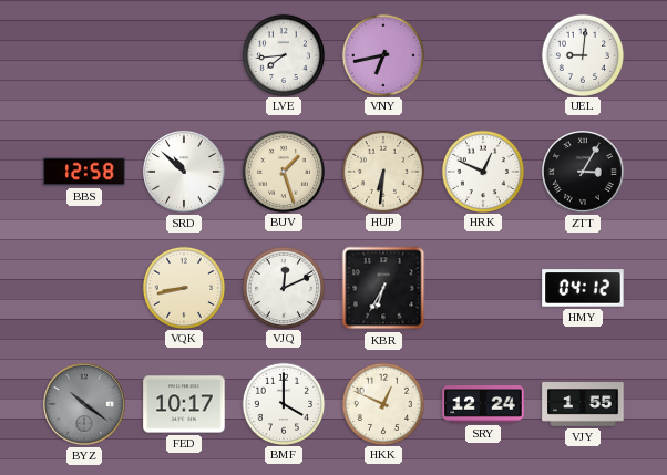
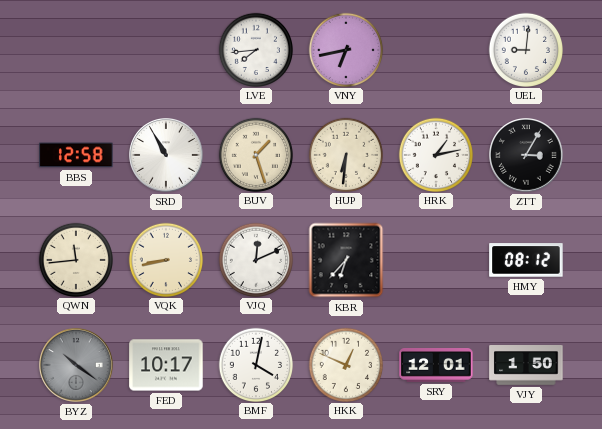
SRD: 10:52 -> 10:55 (167, 156)
HRK: 12:49 -> 1:13 (435, 154)
QWN: none -> 11:44 (75, 259)
KBR: 6:35 -> 6:37 (346, 260)
HMY: 04:12 -> 08:12 (526, 260)
BMF: 4:00 -> 4:02 (255, 364)
SRY: 12:24 -> 12:01 (436, 365)
VJY: 1:55 -> 1:50 (526, 366)
